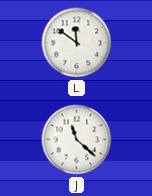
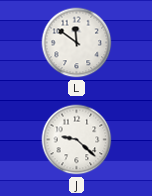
J: 11:22 -> 9:22 (77, 140)
